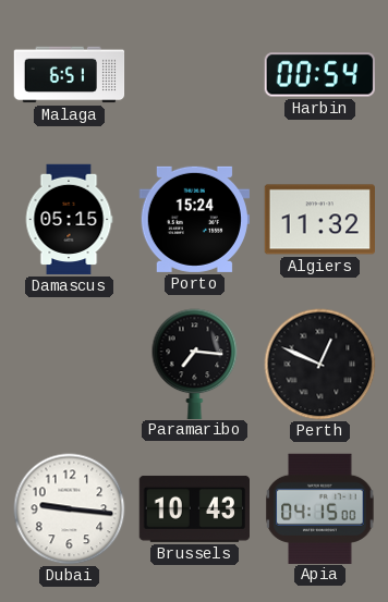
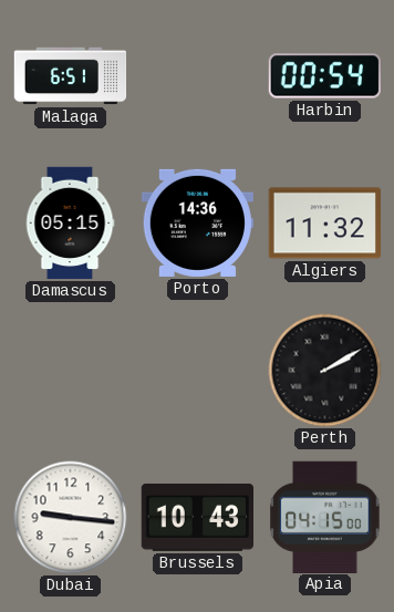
Porto: 15:24 -> 14:36 (197, 222)
Paramaribo: 7:16 -> none (195, 364)
Perth: 12:49 -> 2:10 (325, 371)
